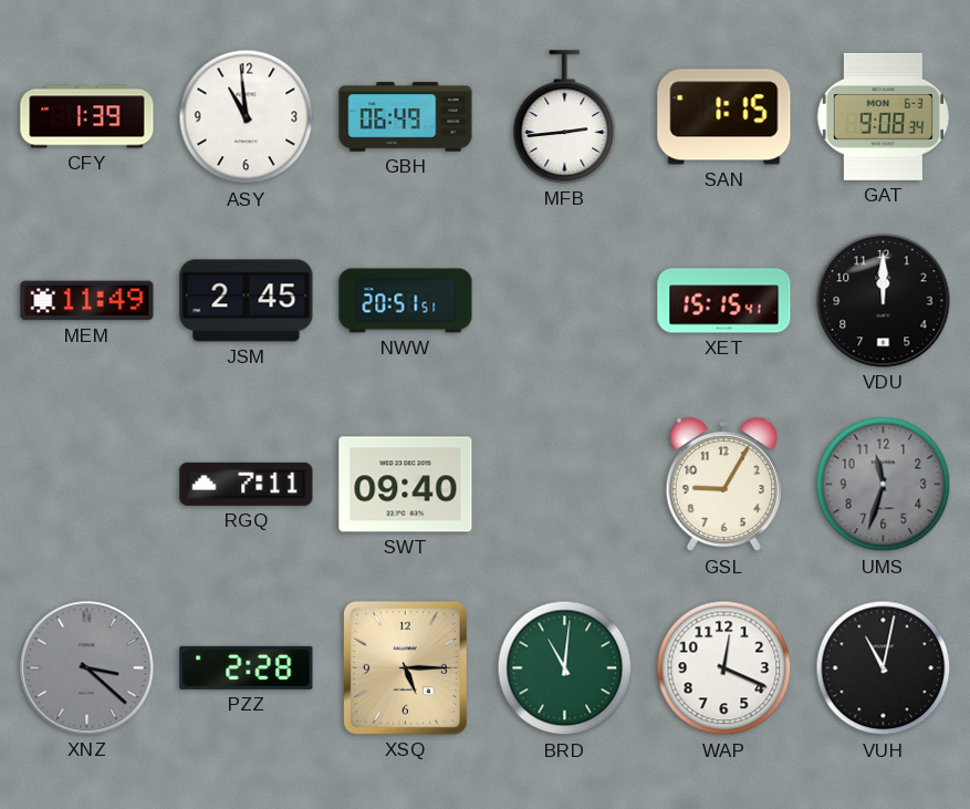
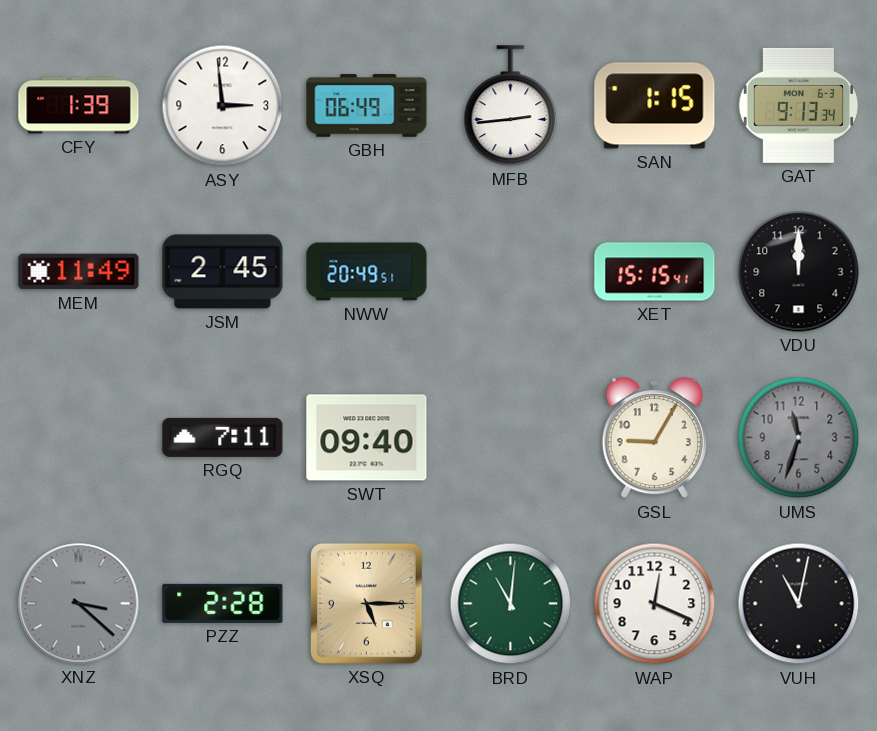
ASY: 10:59 -> 2:59 (223, 106)
GAT: 9:08 -> 9:13 (798, 105)
NWW: 20:51 -> 20:49 (367, 272)
